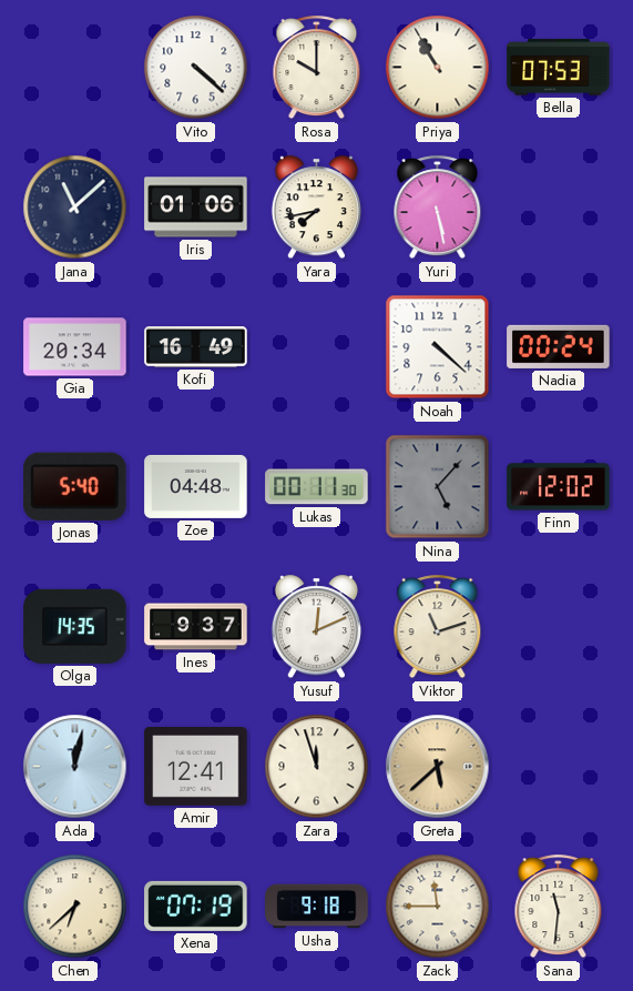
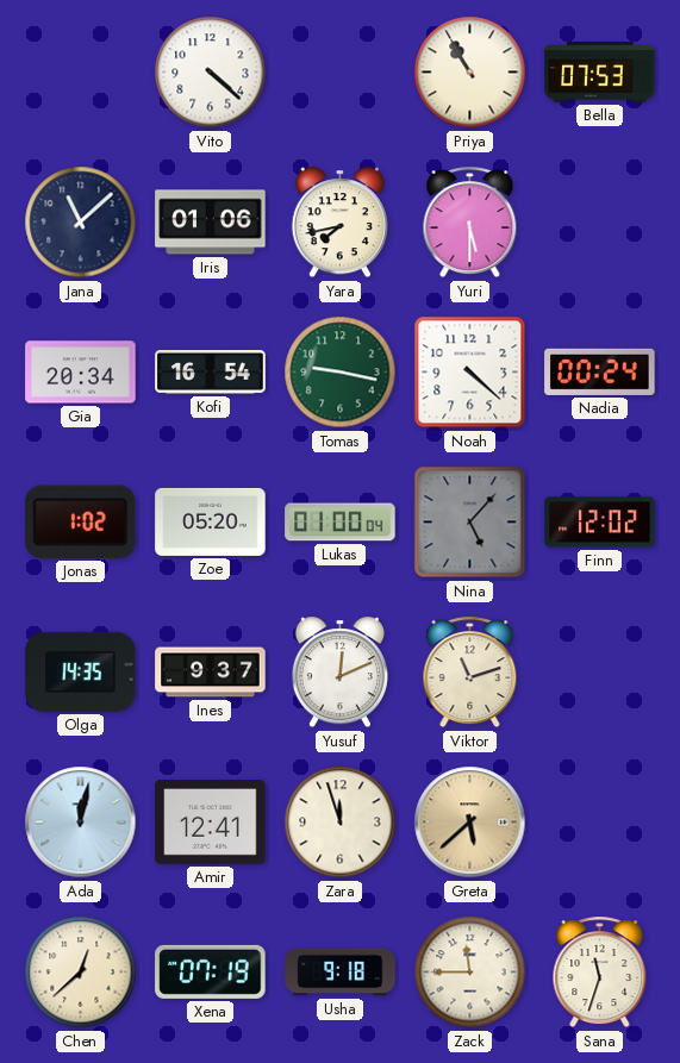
Rosa: 10:00 -> none (317, 68)
Yuri: 5:28 -> 5:30 (470, 223)
Kofi: 16:49 -> 16:54 (211, 373)
Tomas: none -> 9:17 (341, 373)
Jonas: 5:40 -> 1:02 (81, 521)
Zoe: 04:48 -> 05:20 (211, 521)
Lukas: 00:11 -> 01:00 (341, 523)
Chen: 6:38 -> 12:38 (81, 973)
Sana: 11:31 -> 11:33 (600, 973)
